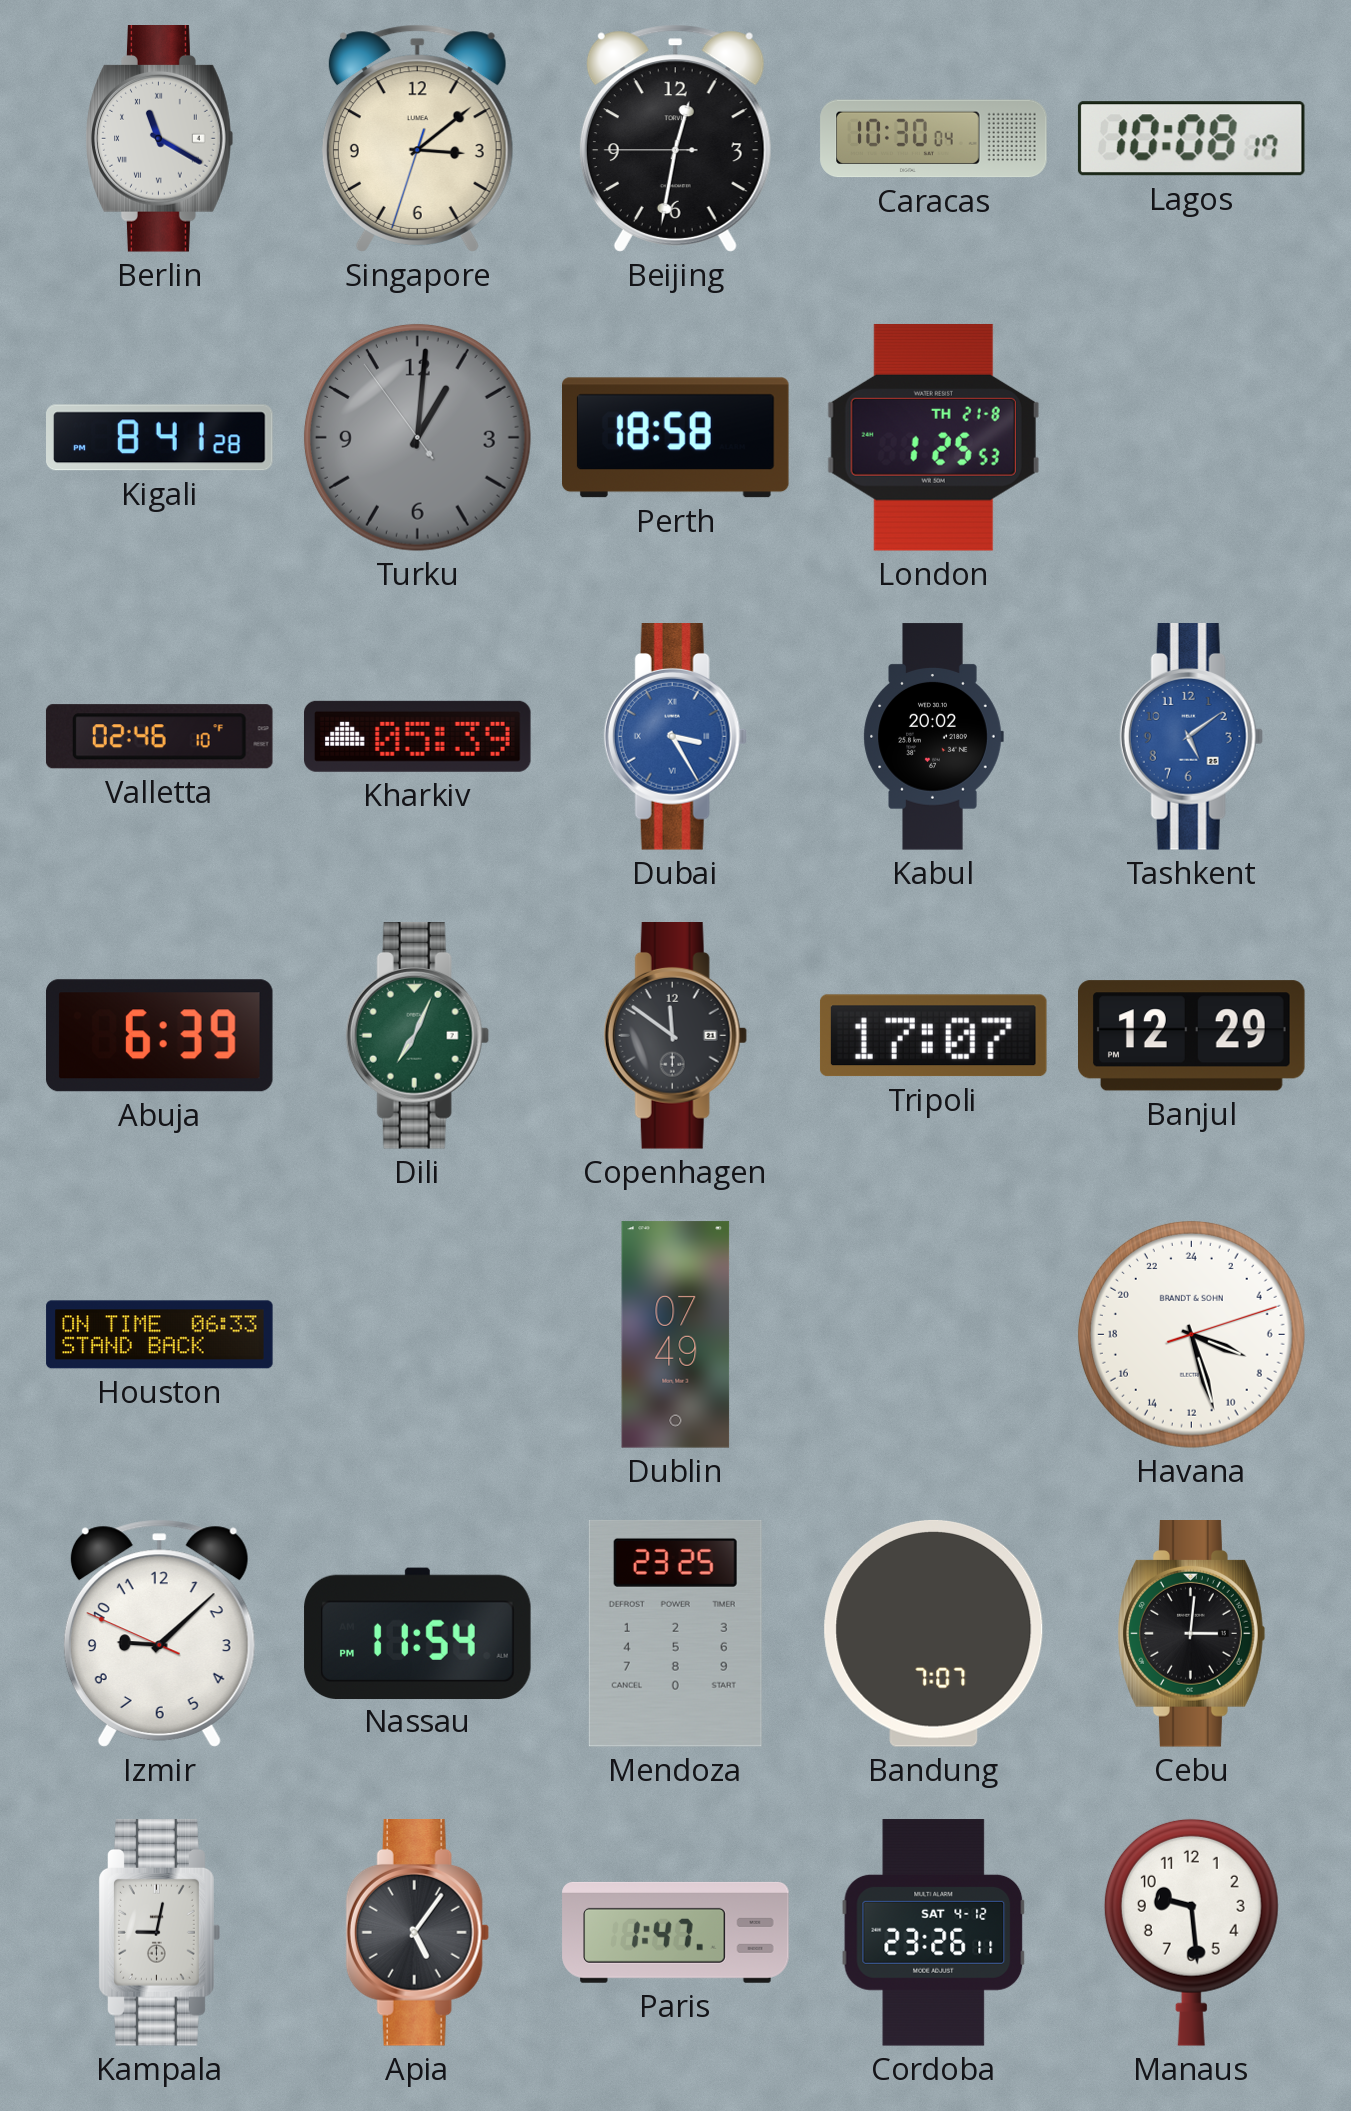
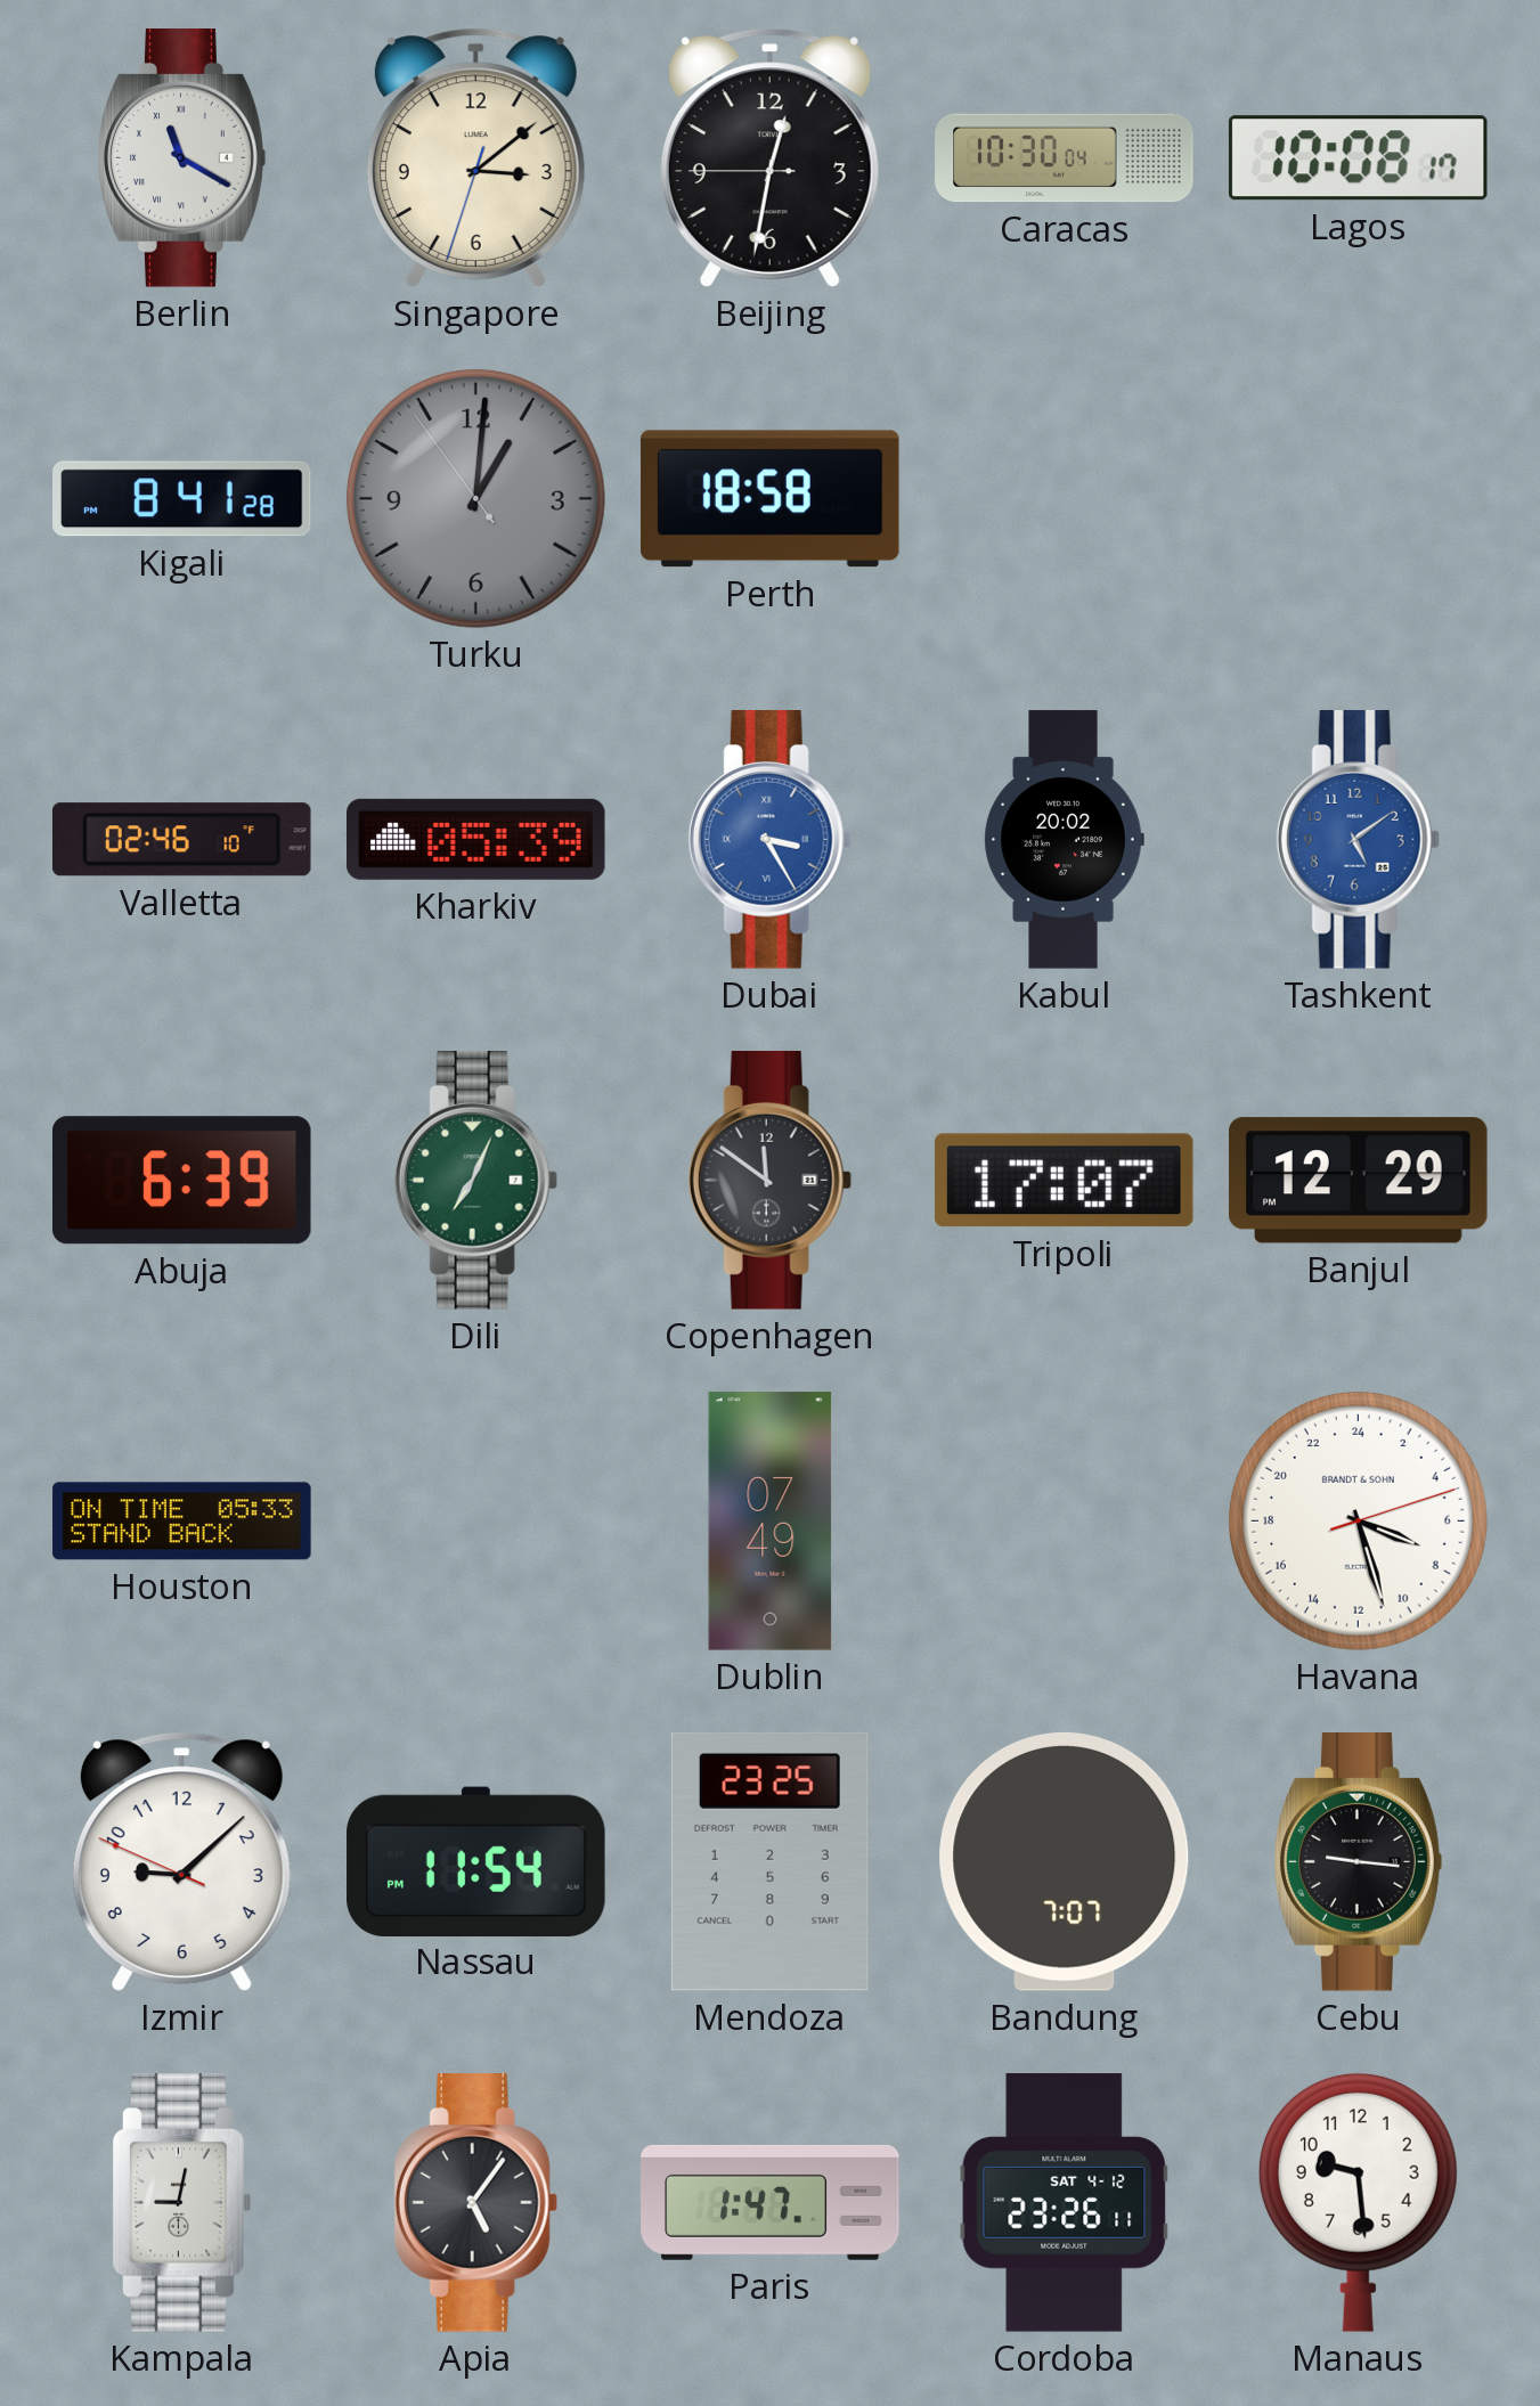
London: 1:25 -> none (933, 437)
Houston: 06:33 -> 05:33 (182, 1522)
Cebu: 3:01 -> 9:16 (1358, 1862)
